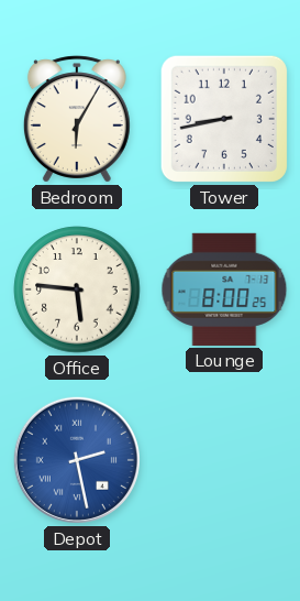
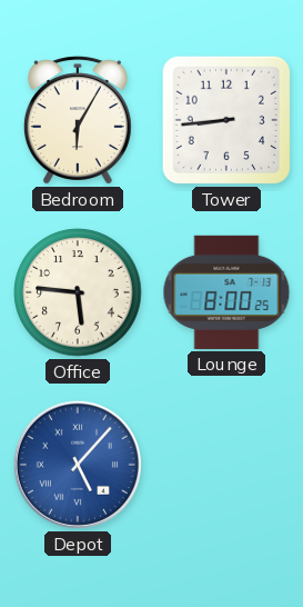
Tower: 8:43 -> 8:44 (226, 120)
Depot: 2:28 -> 5:07 (78, 465)
